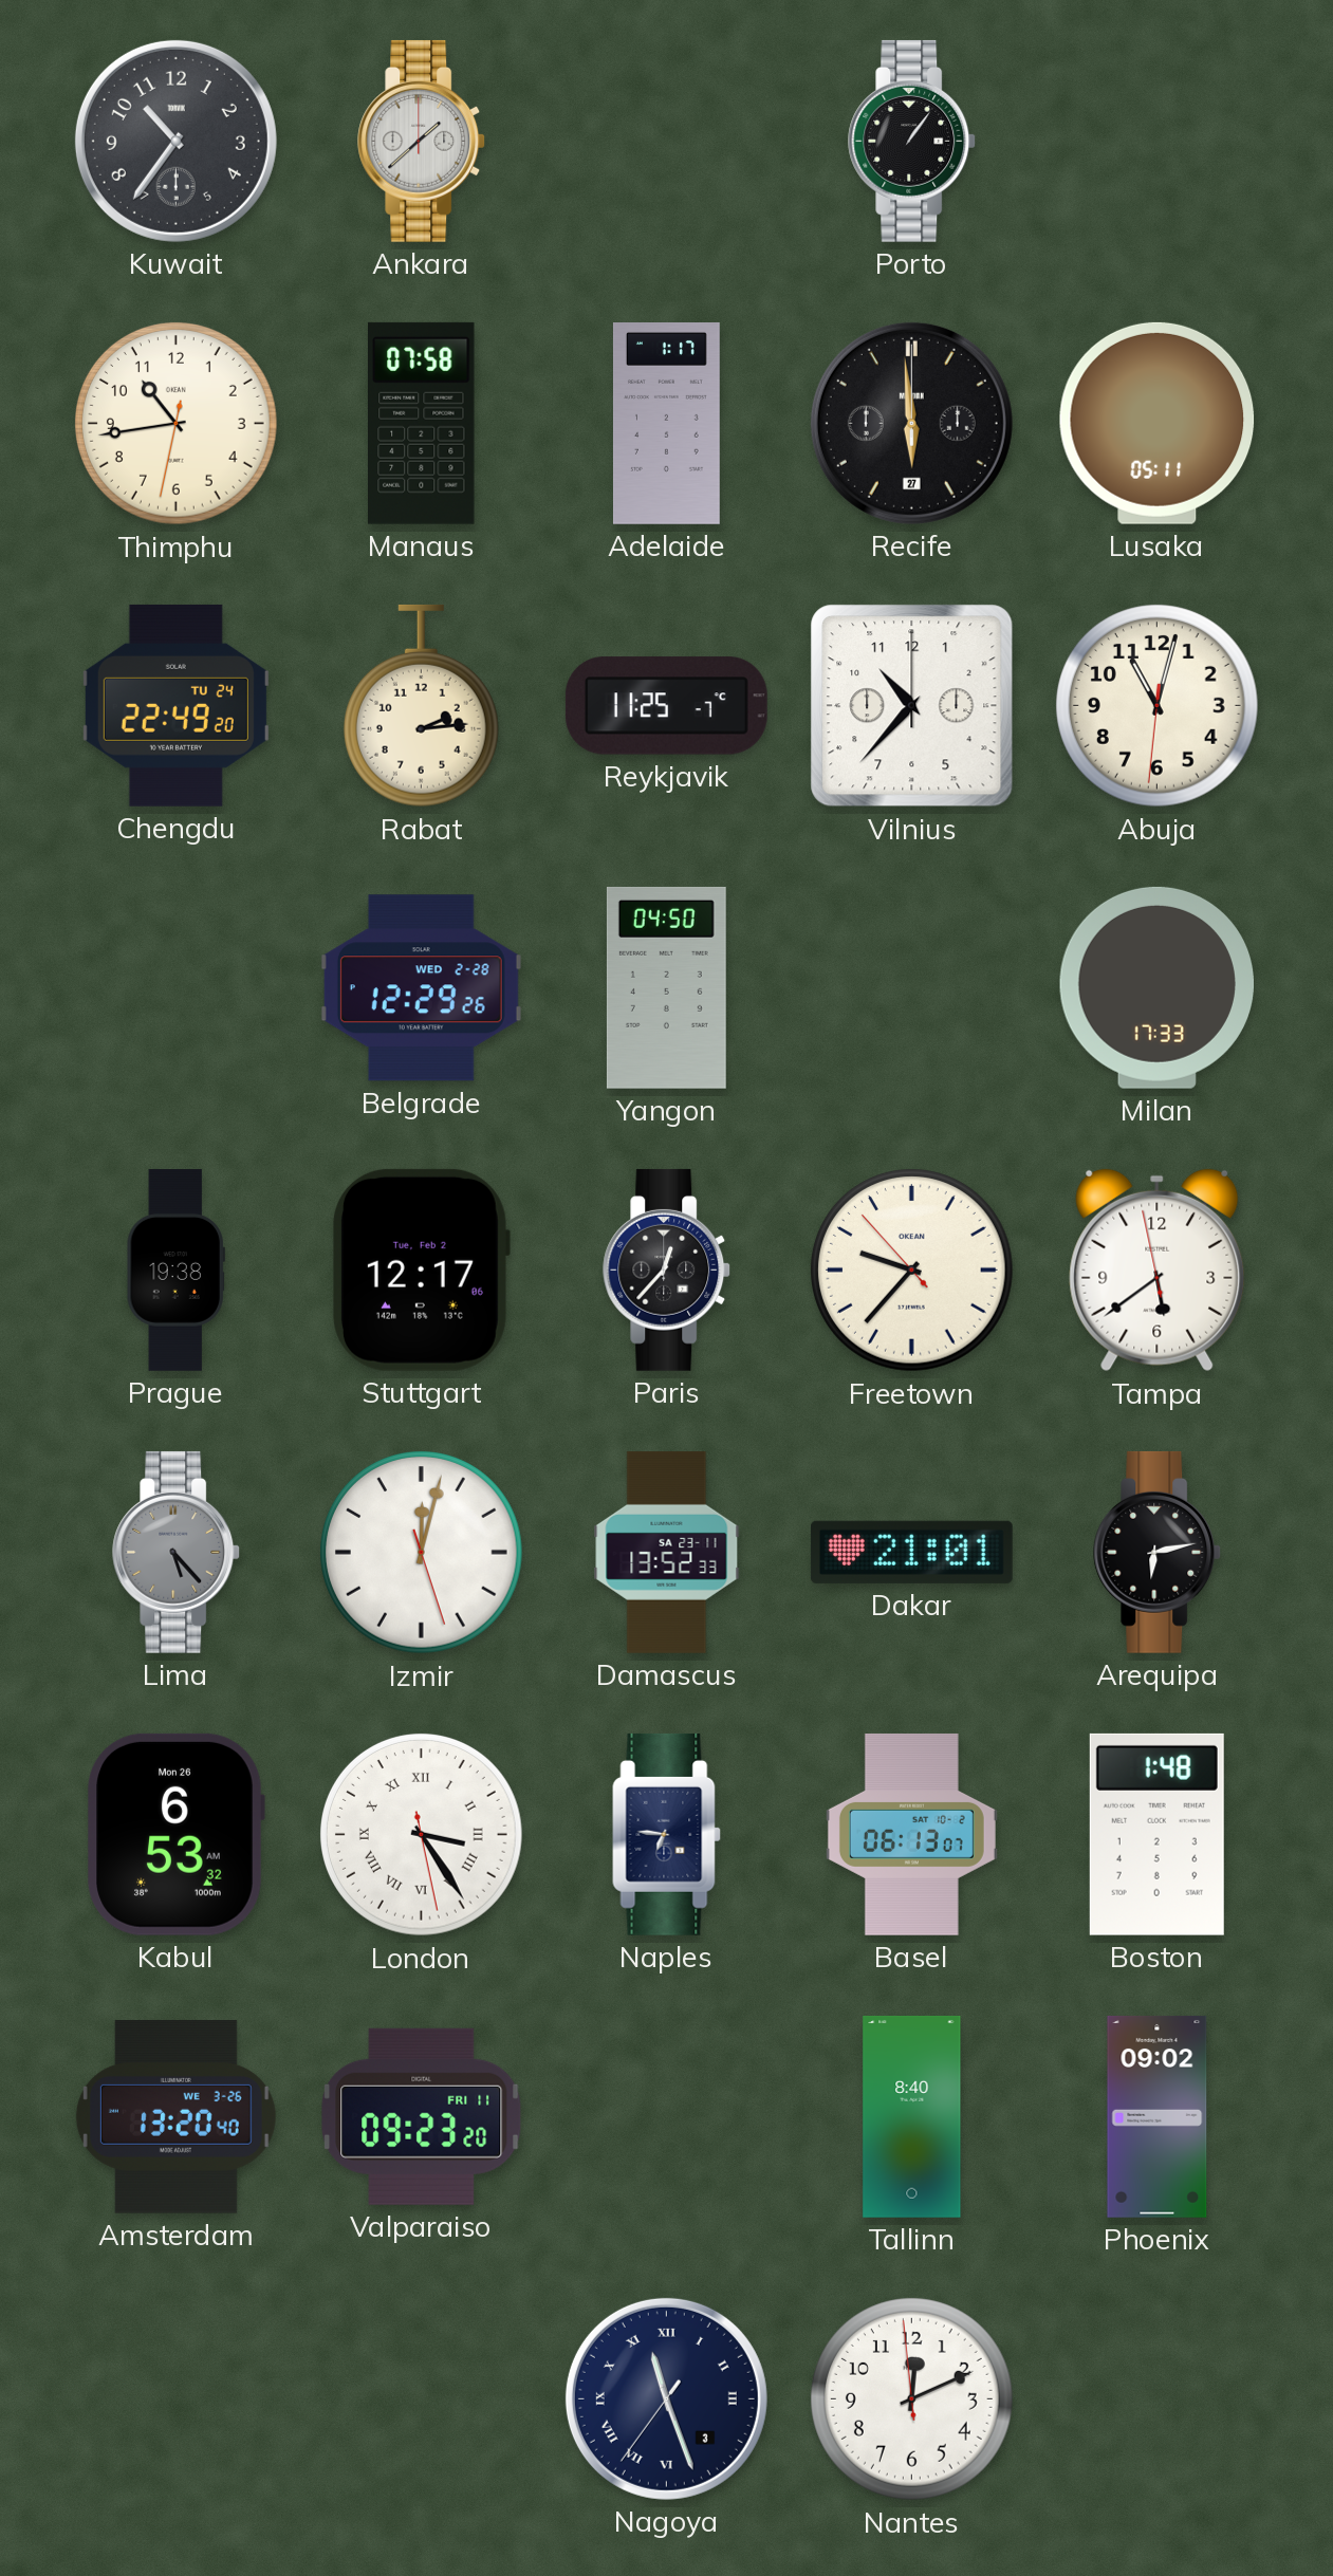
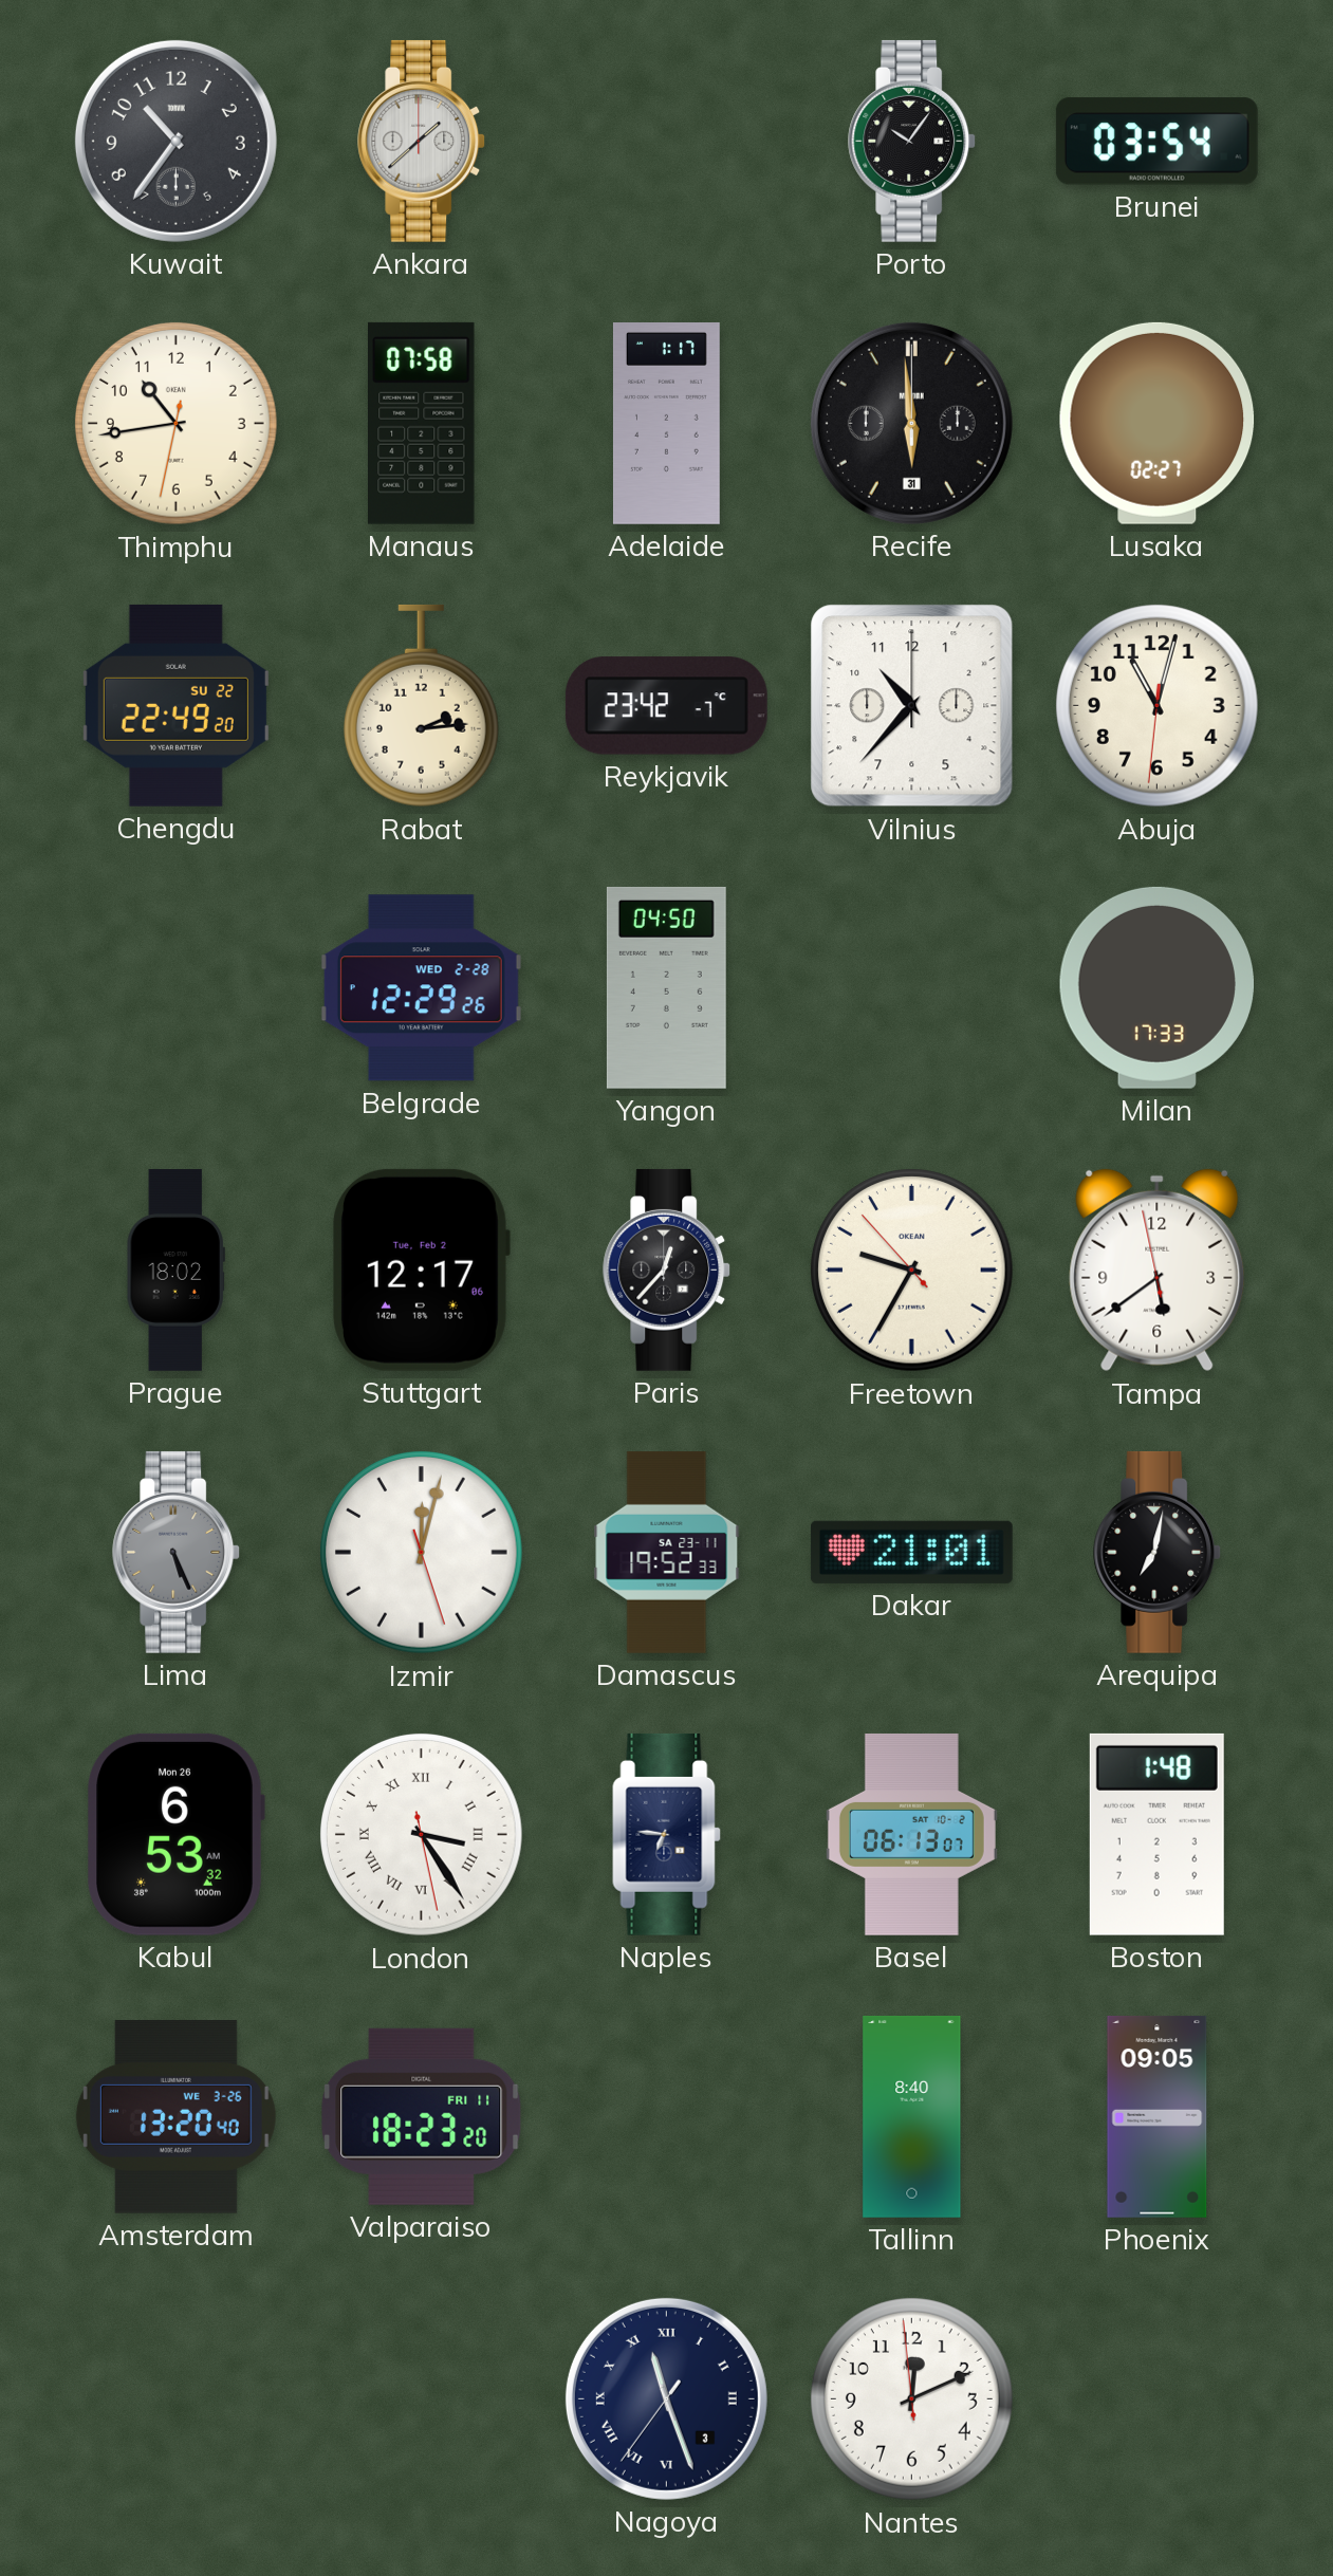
Porto: 1:06 -> 10:06 (912, 141)
Brunei: none -> 03:54 (1156, 142)
Recife date: 27 -> 31 (911, 423)
Lusaka: 05:11 -> 02:27 (1158, 423)
Chengdu date: TU 24 -> SU 22 (175, 705)
Reykjavik: 11:25 -> 23:42 (666, 706)
Prague: 19:38 -> 18:02 (175, 1271)
Freetown: 9:36 -> 9:34 (912, 1271)
Lima: 5:23 -> 5:26 (177, 1552)
Damascus: 13:52 -> 19:52 (667, 1553)
Arequipa: 6:13 -> 7:02 (1158, 1552)
Valparaiso: 09:23 -> 18:23 (422, 2116)
Phoenix: 09:02 -> 09:05 (1158, 2116)
